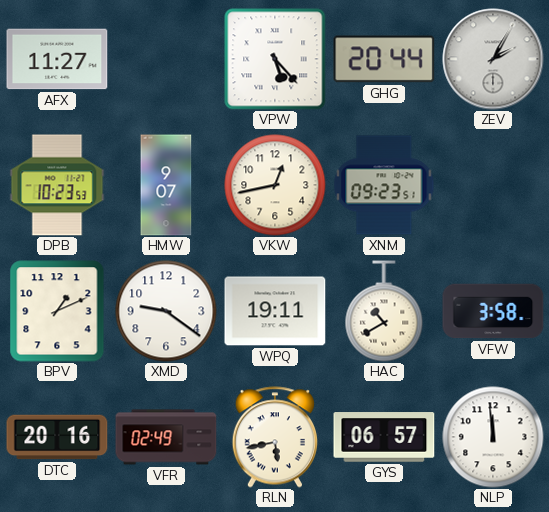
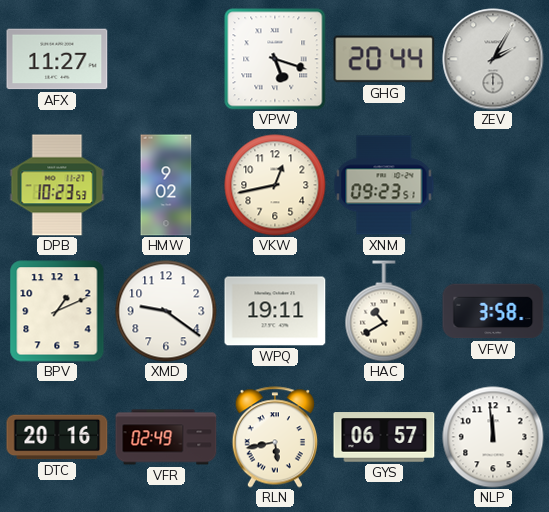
VPW: 5:23 -> 5:18 (275, 59)
HMW: 9:07 -> 9:02 (166, 185)
